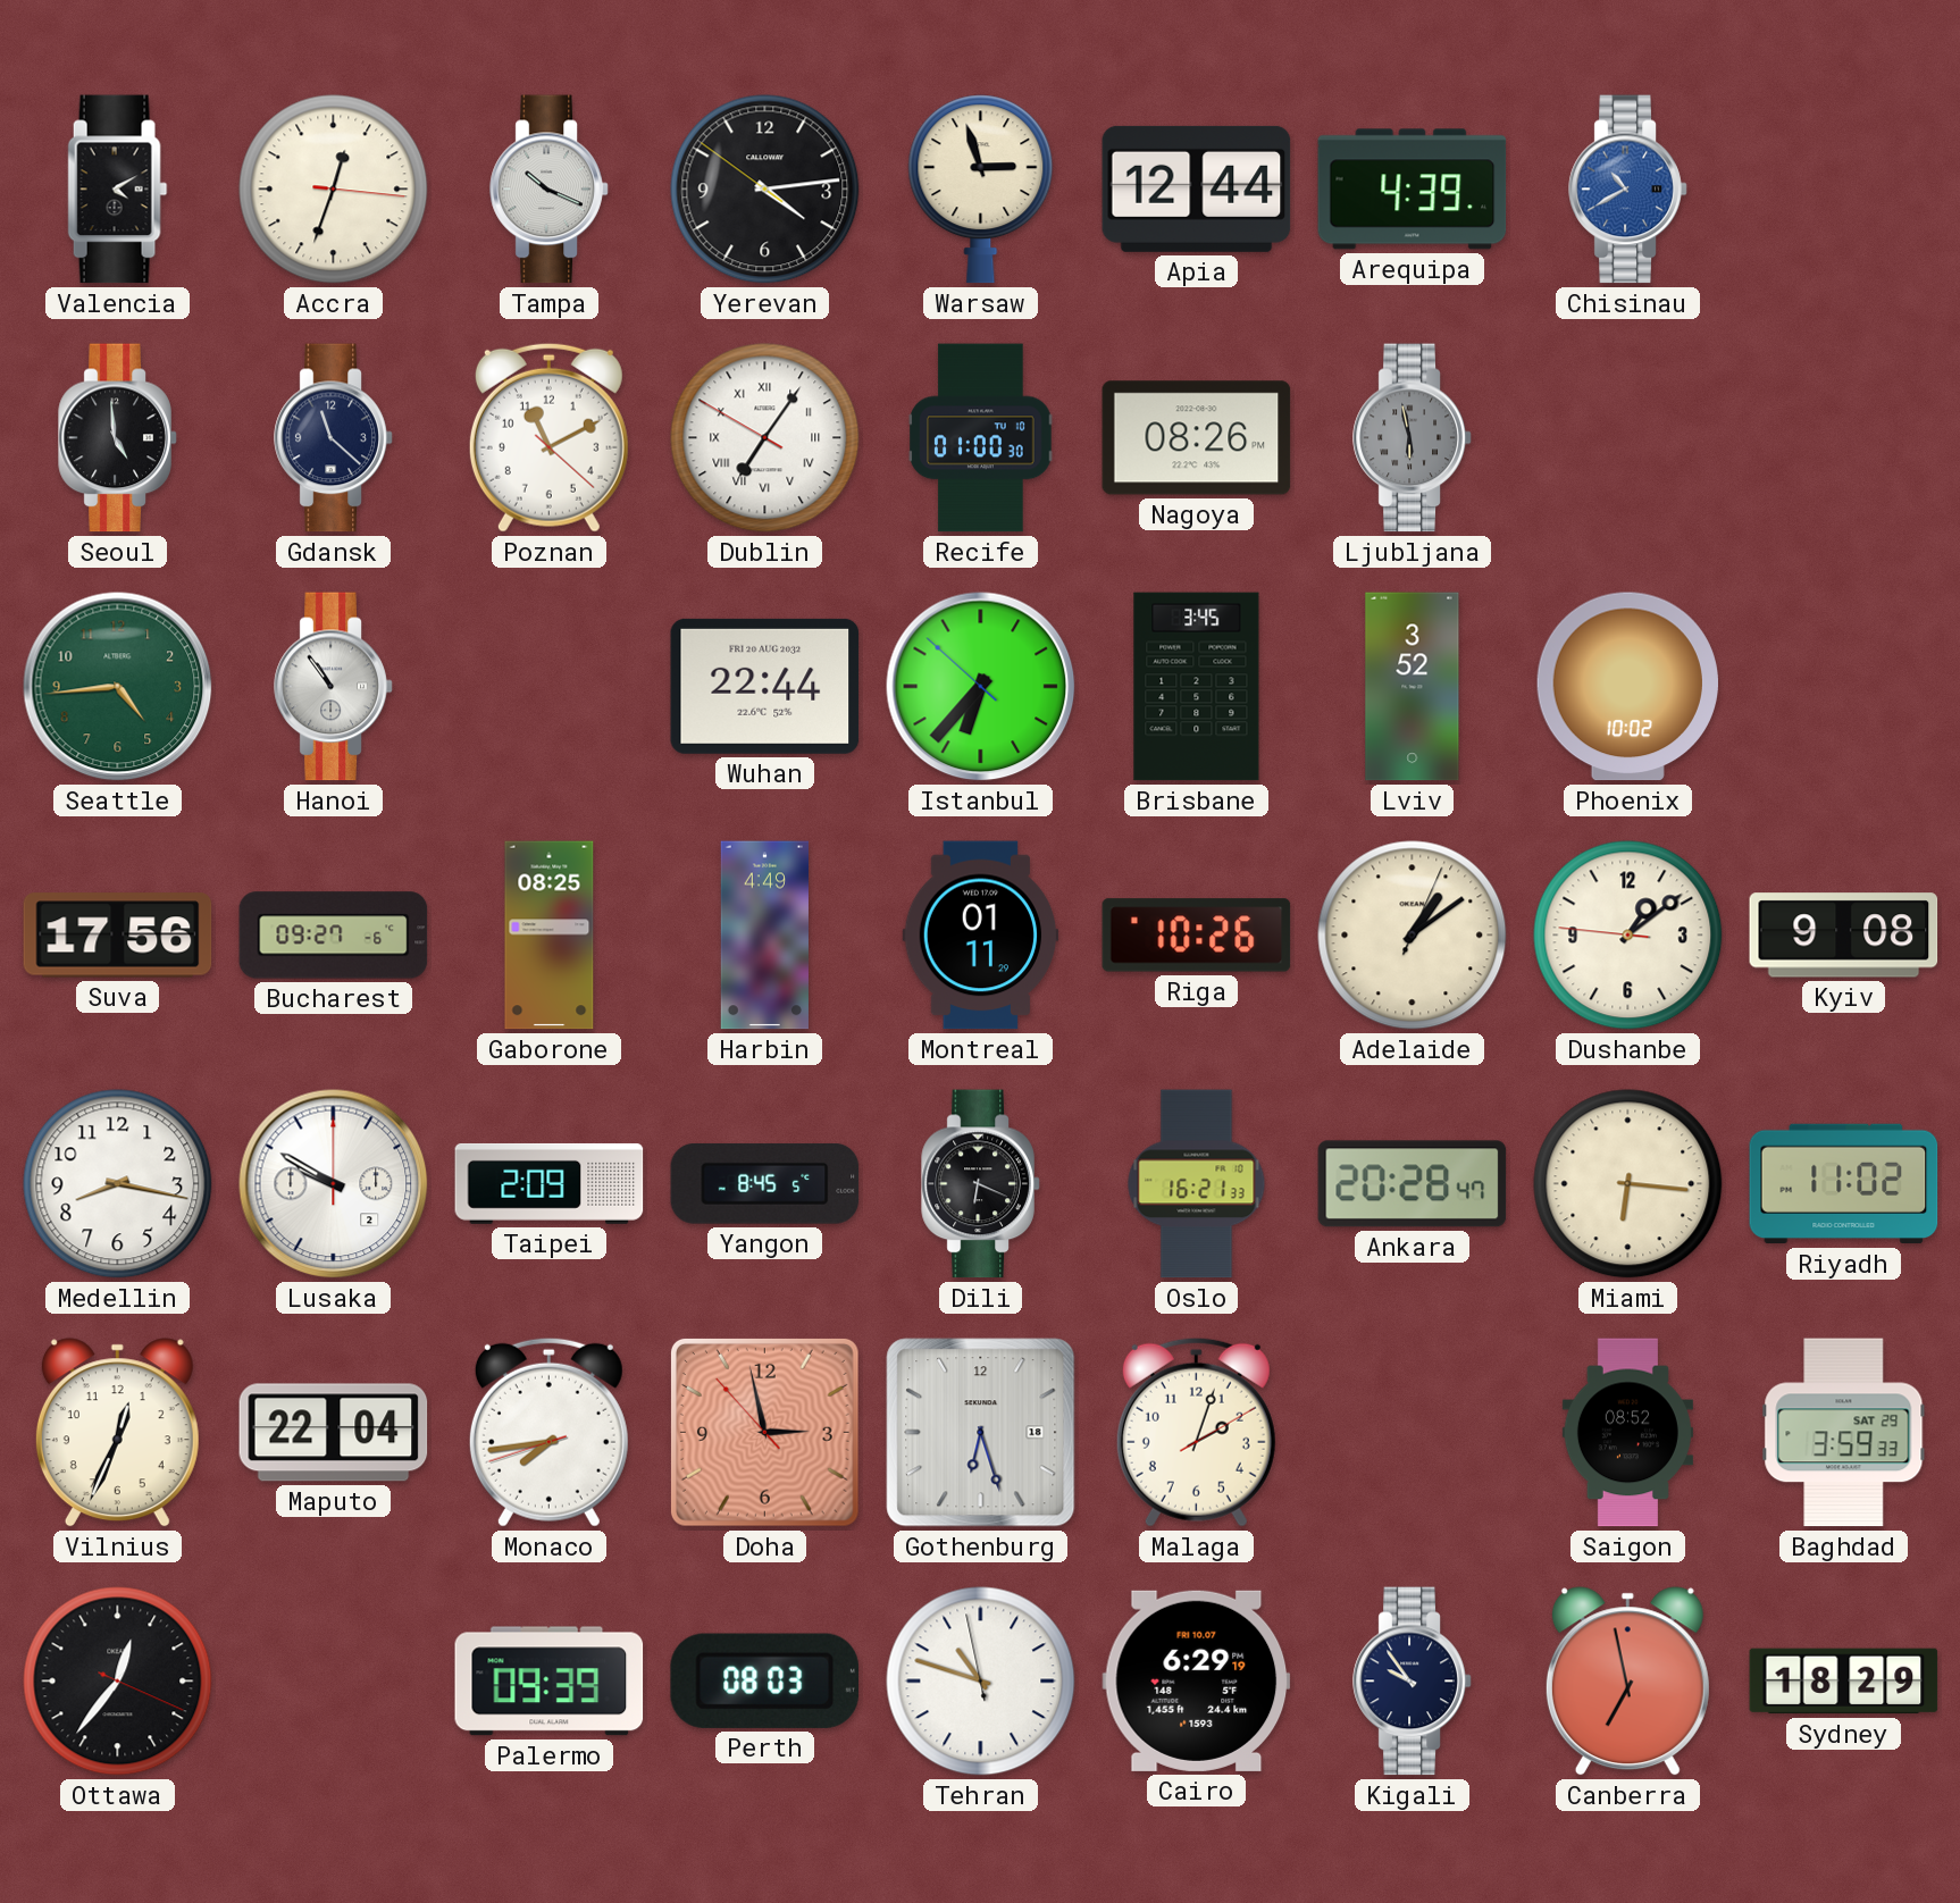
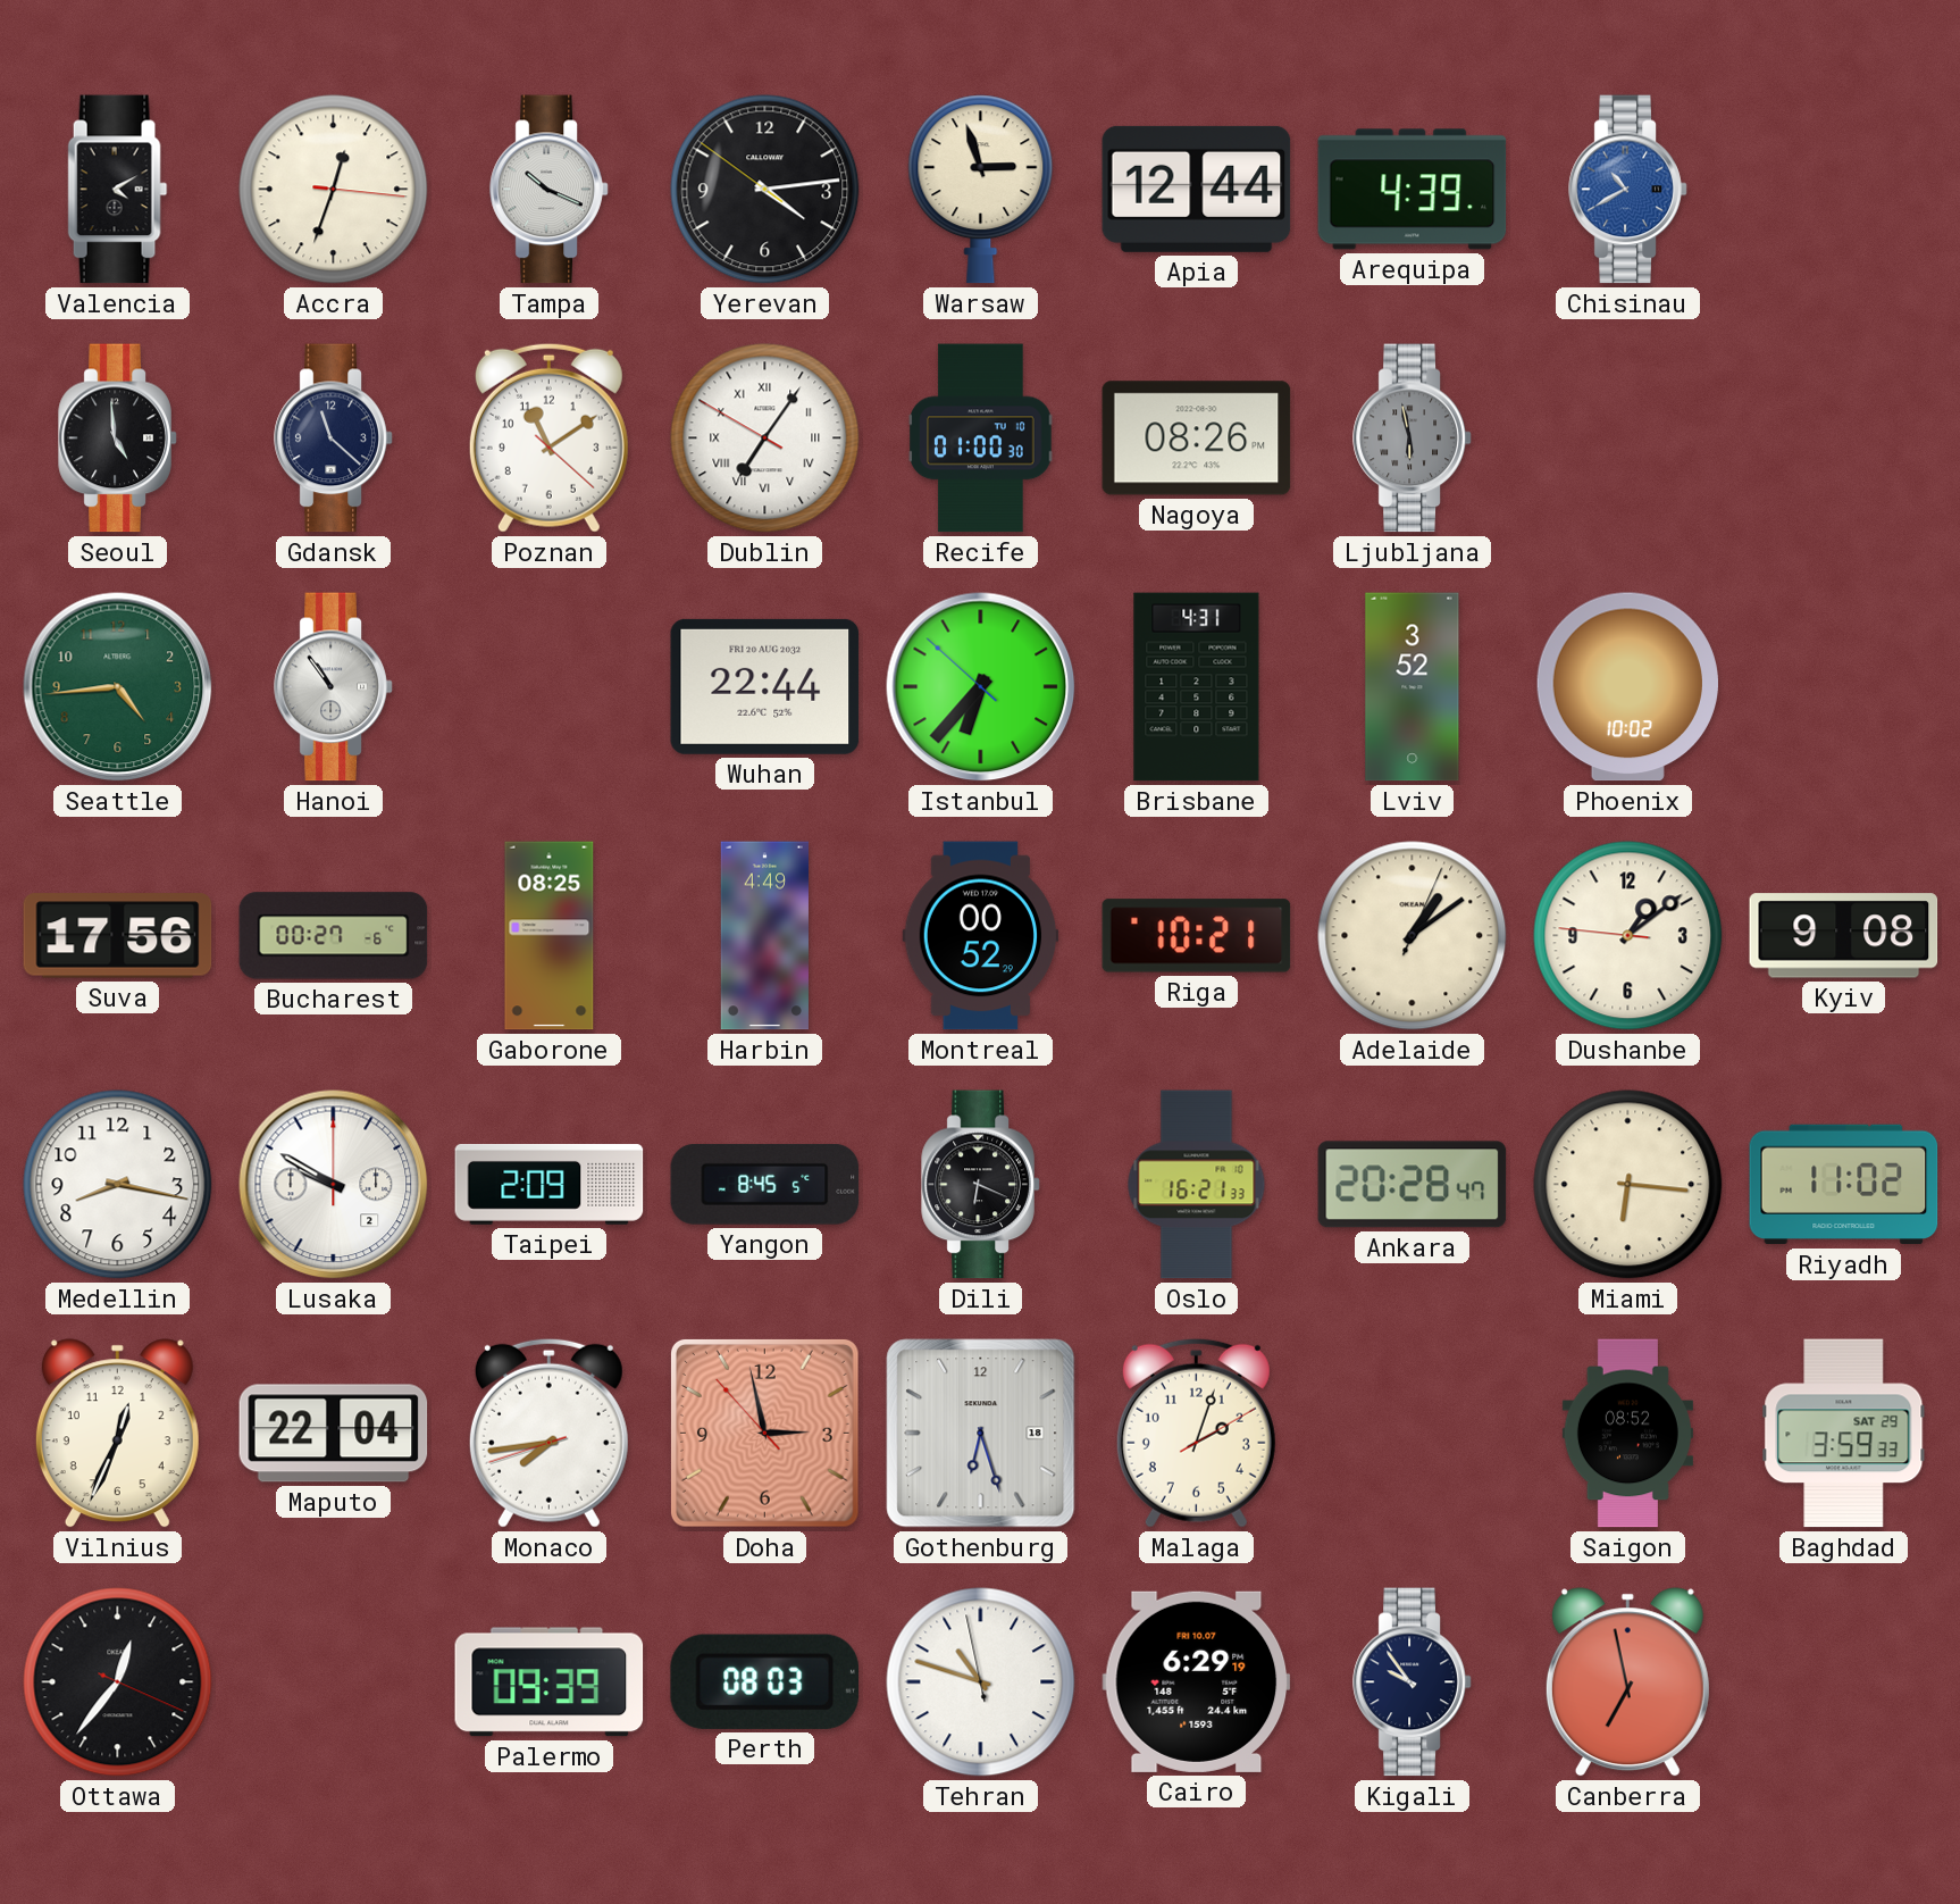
Poznan: 11:10 -> 11:09 (548, 437)
Brisbane: 3:45 -> 4:31 (1197, 687)
Bucharest: 09:27 -> 00:27 (334, 936)
Montreal: 01:11 -> 00:52 (981, 936)
Riga: 10:26 -> 10:21 (1197, 936)
Sydney: 18:29 -> none (1844, 1682)
